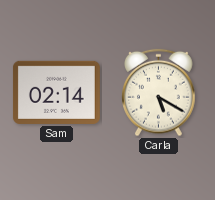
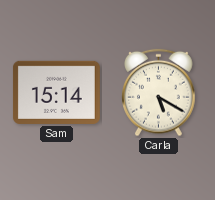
Sam: 02:14 -> 15:14 (56, 92)
